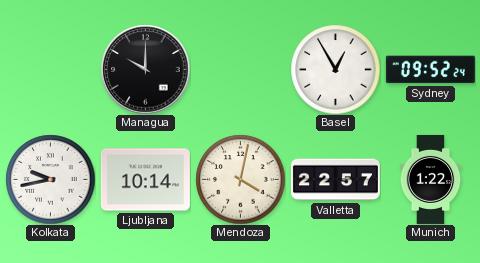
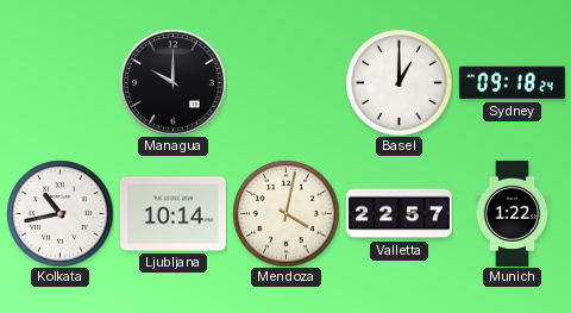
Basel: 12:55 -> 1:00 (399, 82)
Sydney: 09:52 -> 09:18 (512, 83)
Kolkata: 9:43 -> 10:43 (59, 213)
